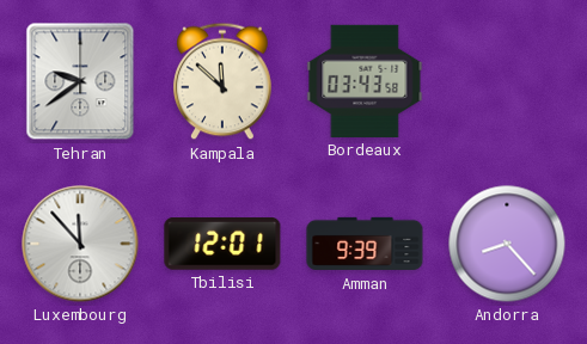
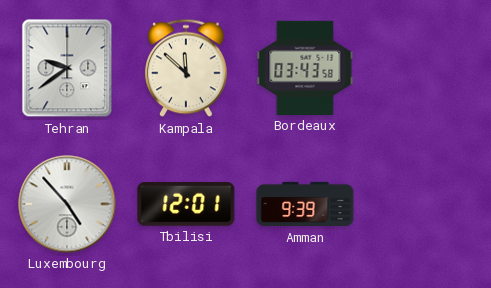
Luxembourg: 11:53 -> 4:53 (67, 204)
Andorra: 8:23 -> none (507, 244)
